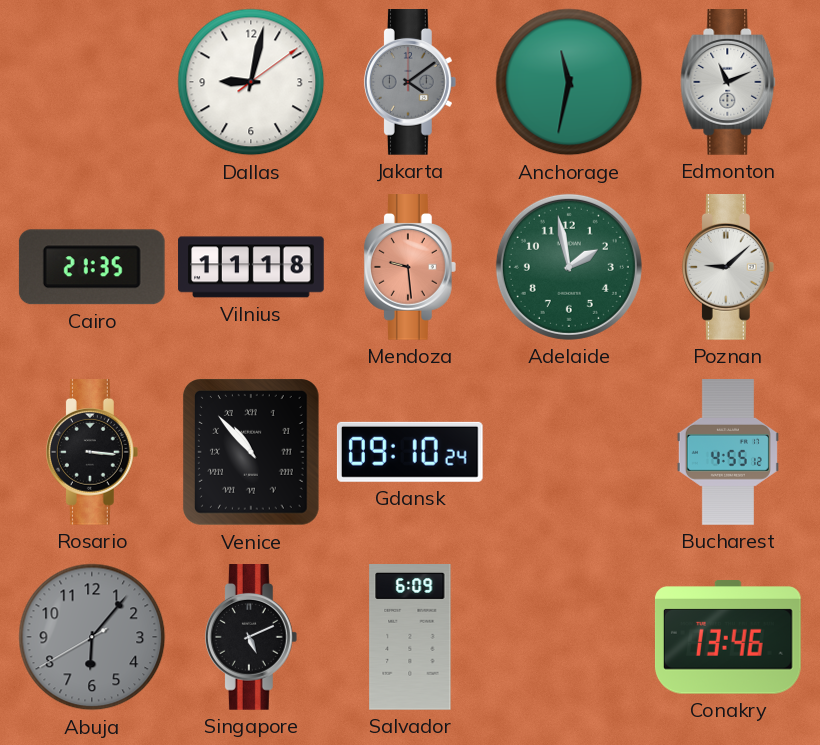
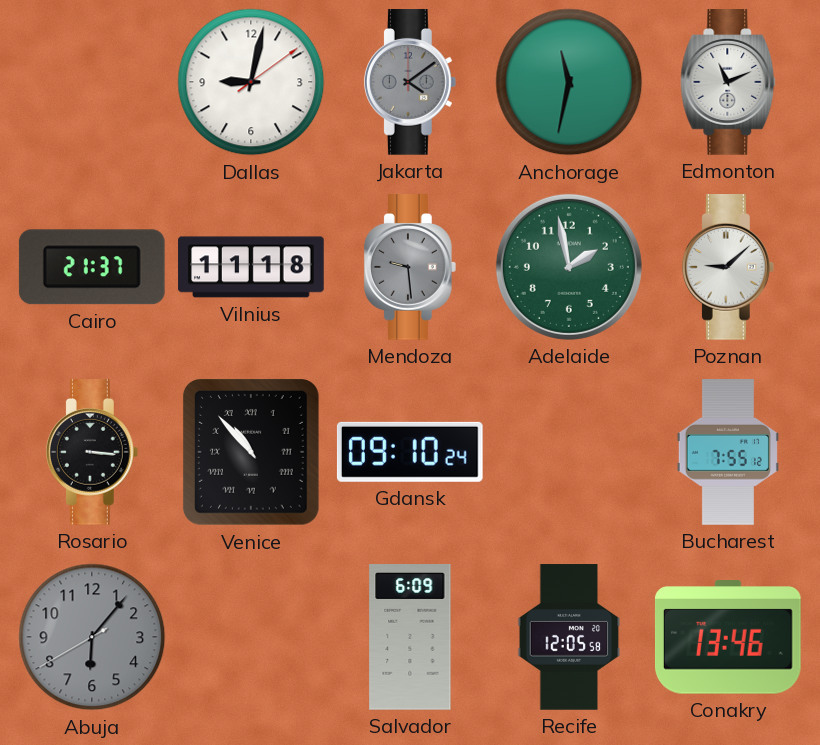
Cairo: 21:35 -> 21:37 (92, 267)
Mendoza dial: salmon -> grey (410, 268)
Bucharest: 4:55 -> 7:55 (728, 452)
Singapore: 5:11 -> none (251, 638)
Recife: none -> 12:05 (569, 637)
